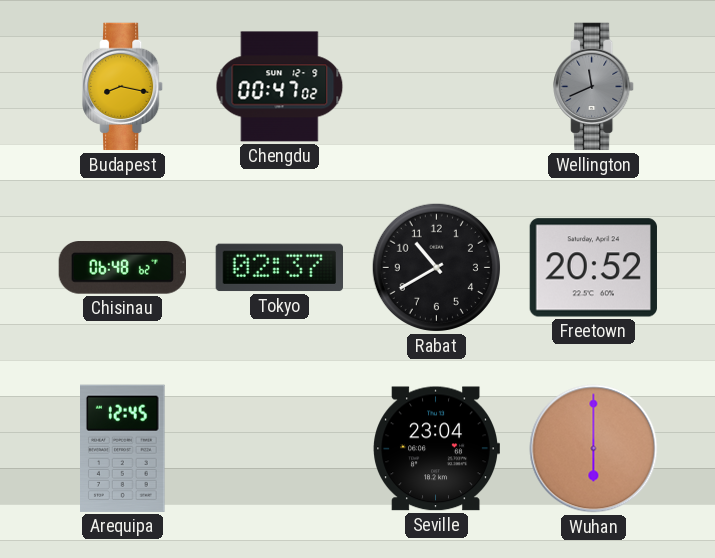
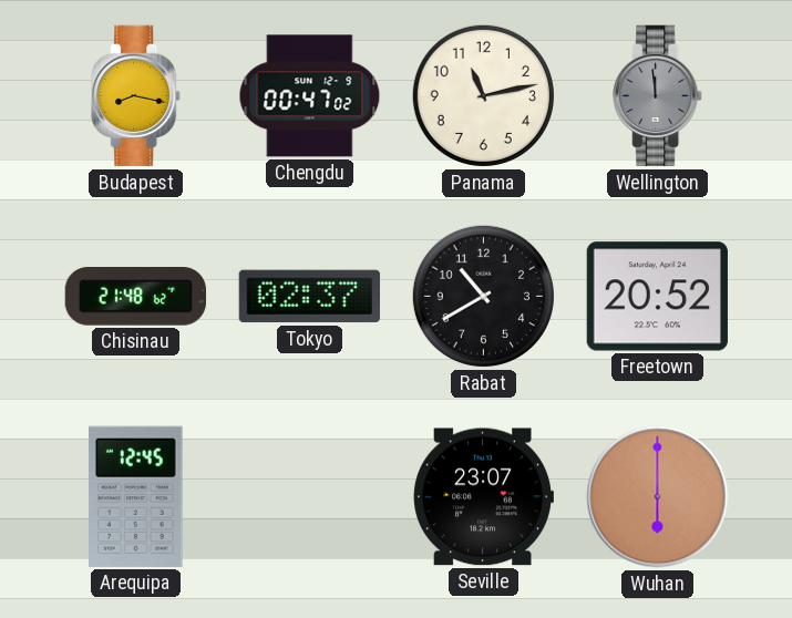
Panama: none -> 11:13 (483, 95)
Wellington: 11:41 -> 11:59 (658, 96)
Chisinau: 06:48 -> 21:48 (135, 297)
Seville: 23:04 -> 23:07 (483, 497)
